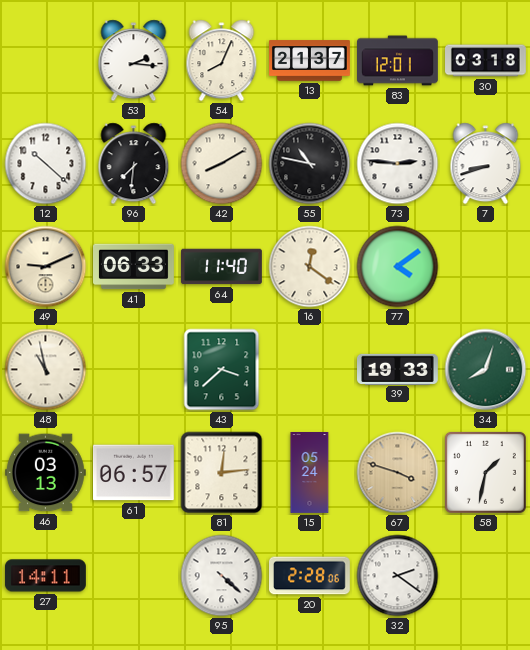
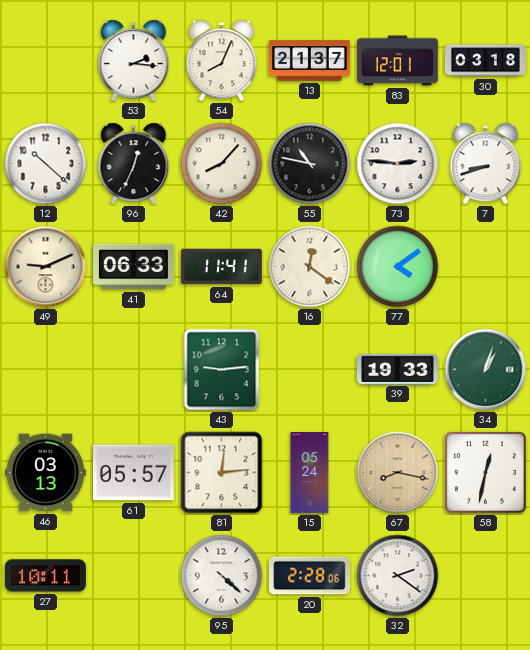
96: 7:31 -> 12:34 (134, 164)
42: 8:10 -> 8:07 (222, 164)
64: 11:40 -> 11:41 (221, 267)
48: 10:58 -> none (46, 370)
43: 3:38 -> 9:14 (222, 370)
34: 8:03 -> 1:03 (486, 370)
61: 06:57 -> 05:57 (133, 473)
67: 3:48 -> 8:17 (398, 473)
58: 1:32 -> 12:32 (485, 472)
27: 14:11 -> 10:11 (45, 576)
